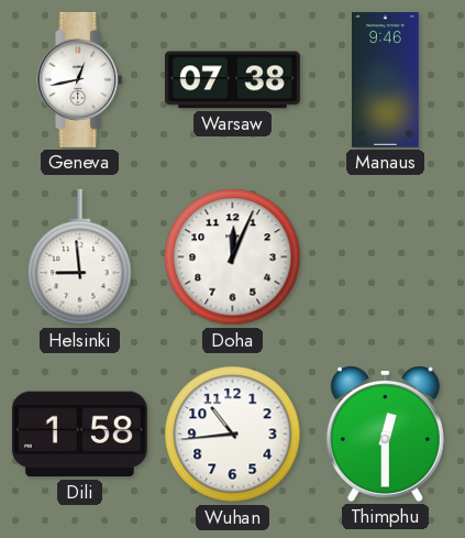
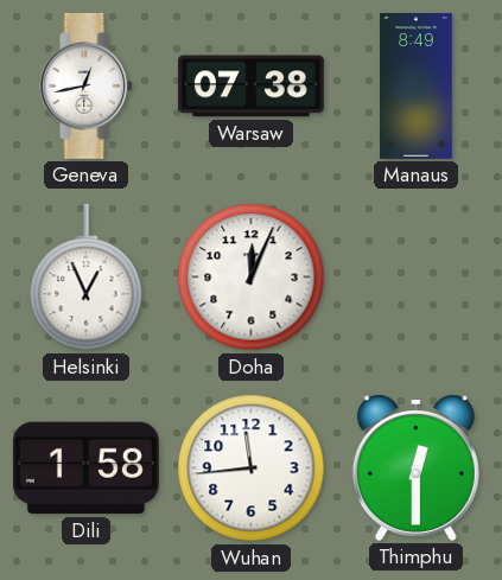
Manaus: 9:46 -> 8:49 (417, 85)
Helsinki: 8:59 -> 12:56 (87, 278)
Wuhan: 10:44 -> 11:44 (252, 469)
